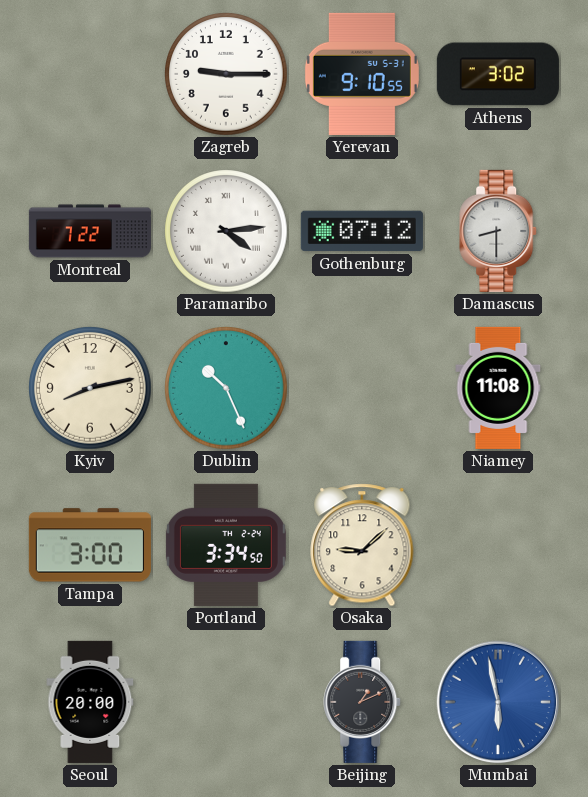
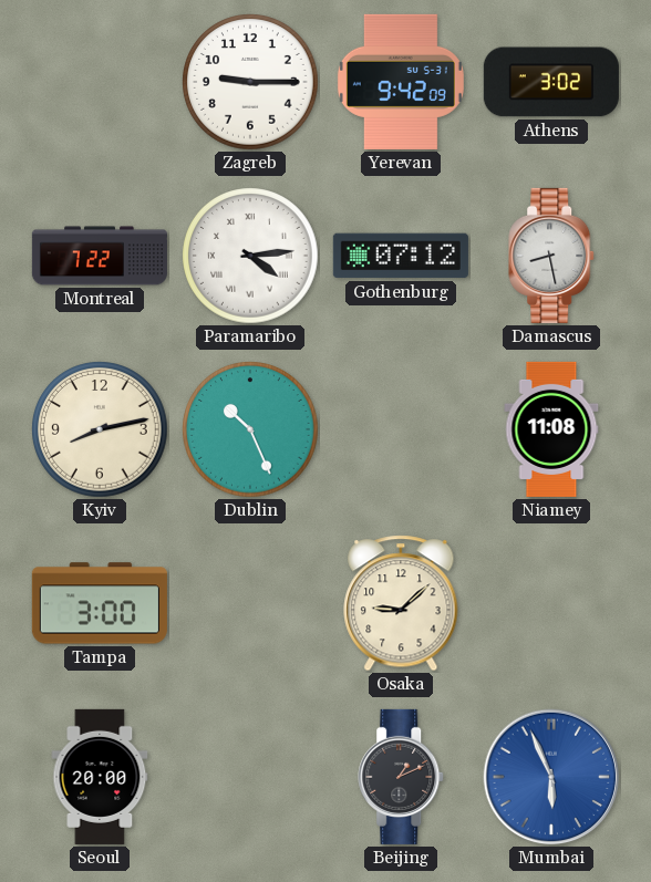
Yerevan: 9:10 -> 9:42 (401, 82)
Damascus: 8:30 -> 8:28 (552, 256)
Portland: 3:34 -> none (226, 545)
Mumbai: 5:58 -> 5:56 (551, 777)
